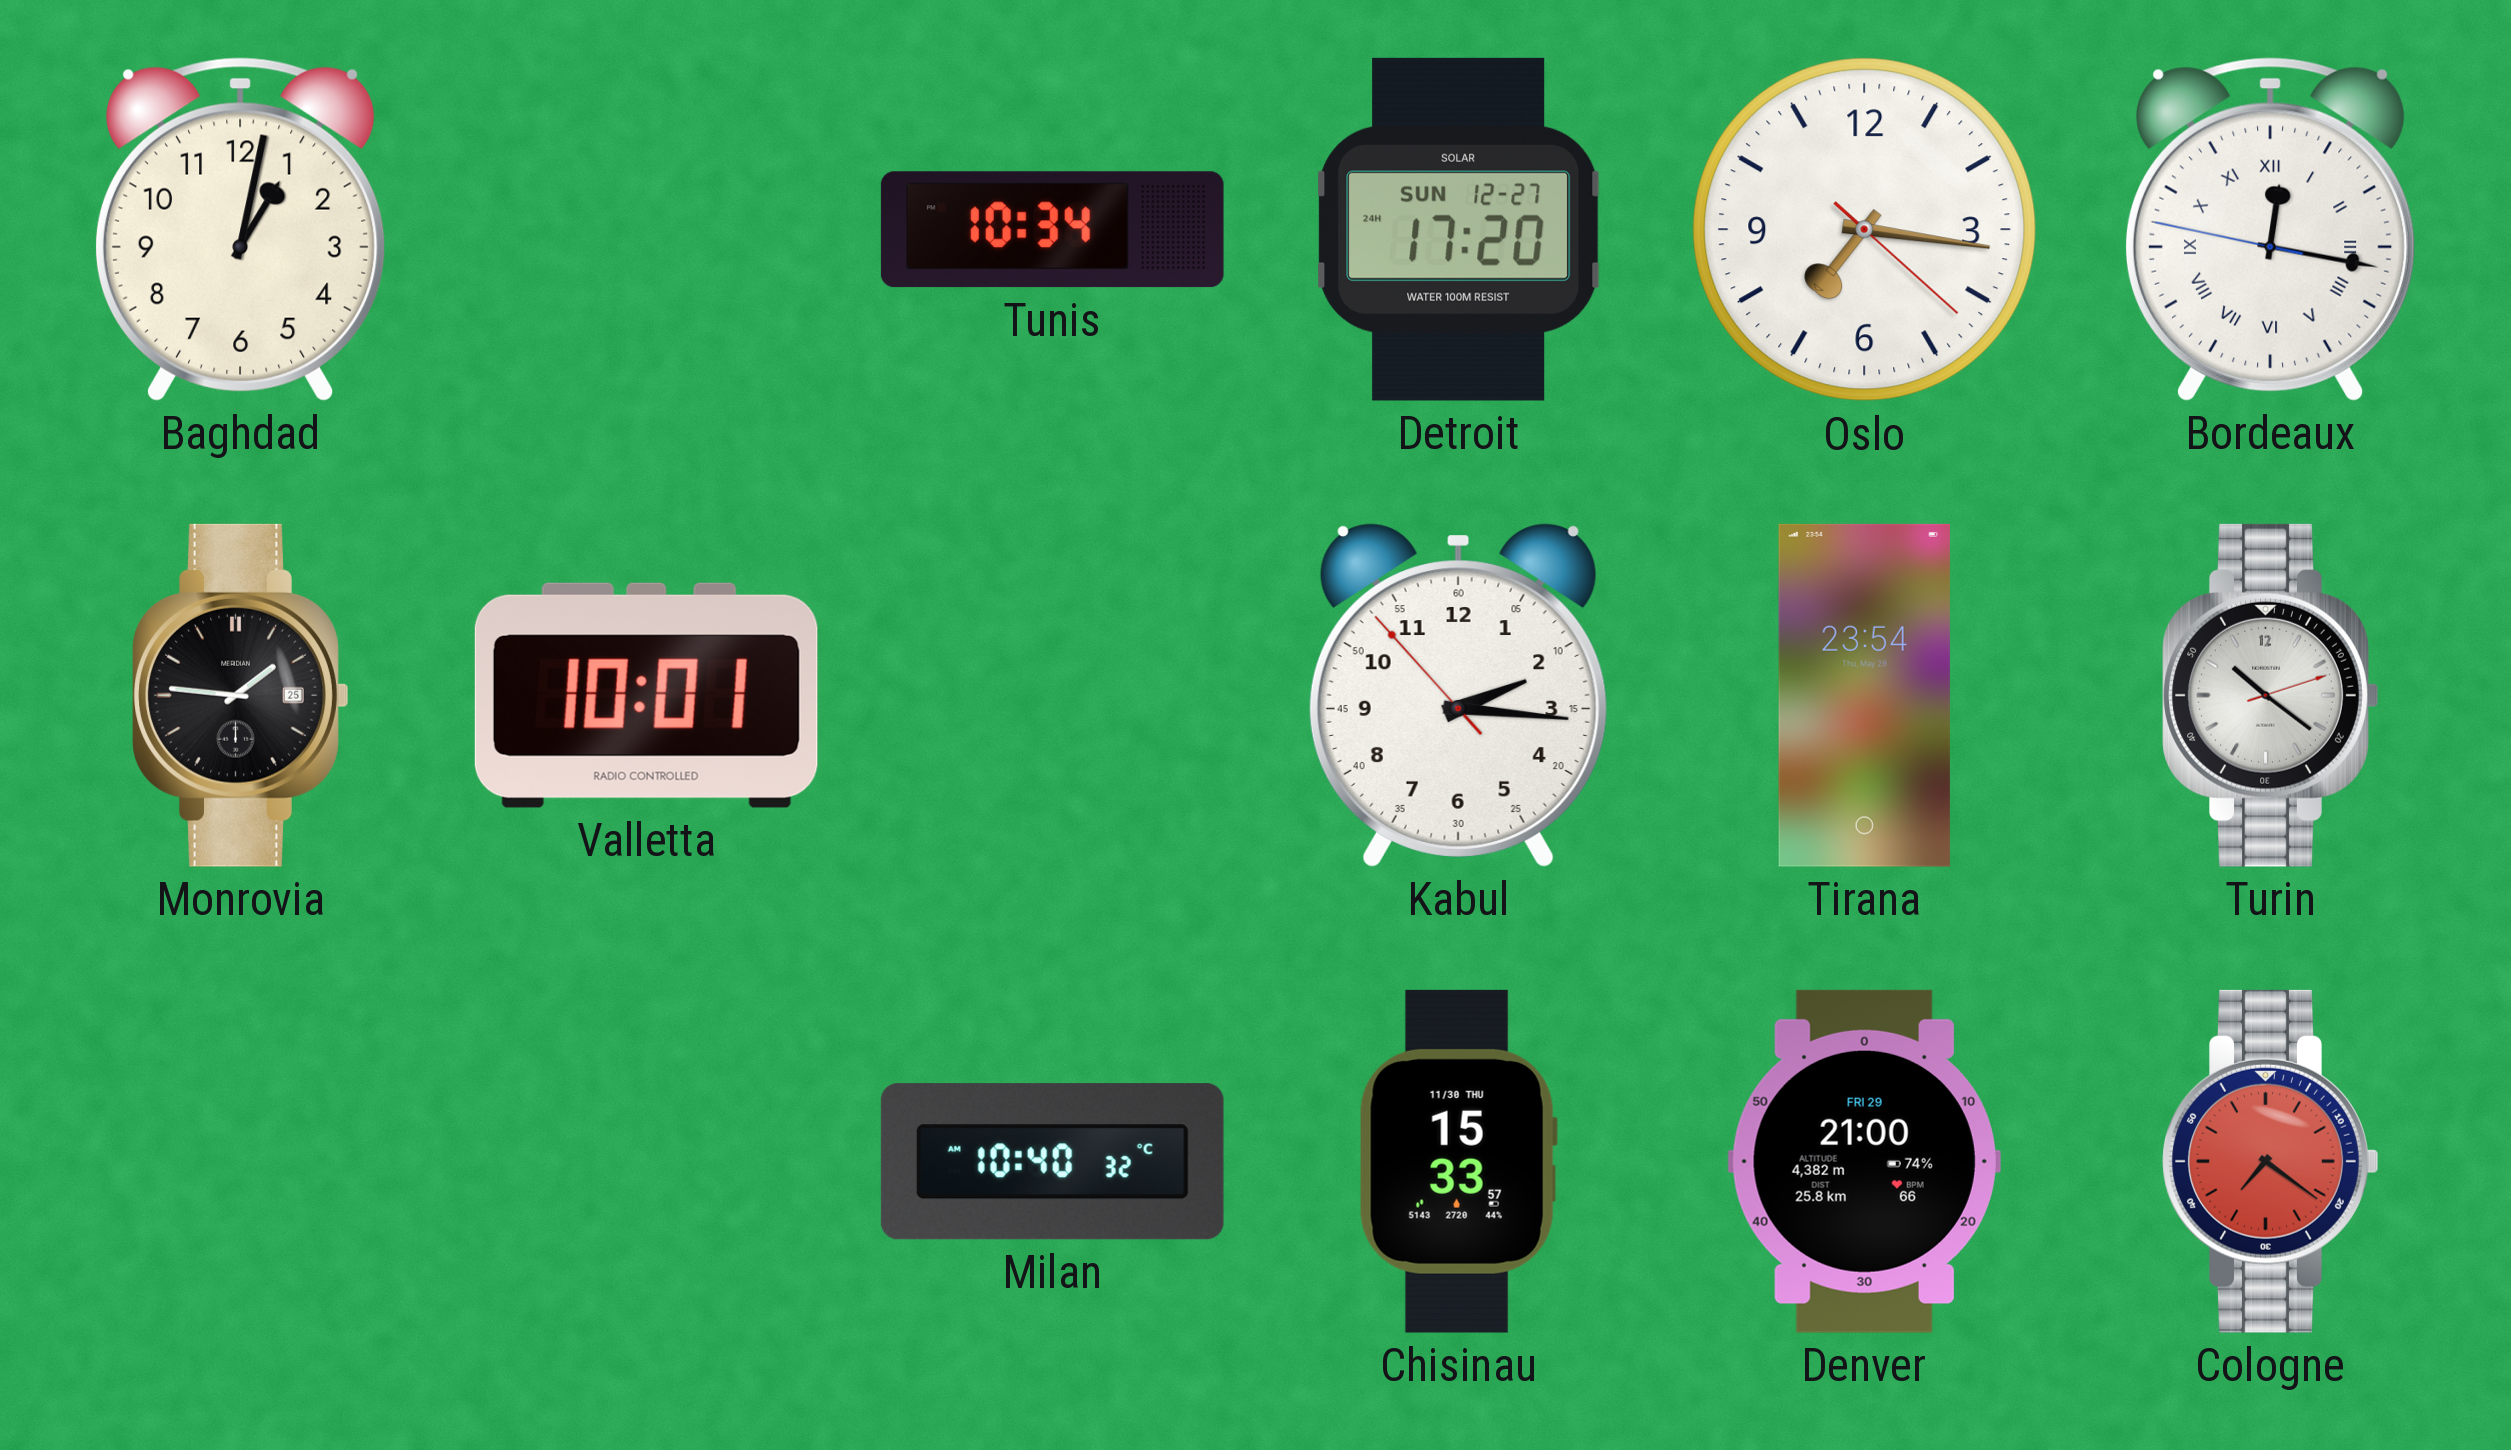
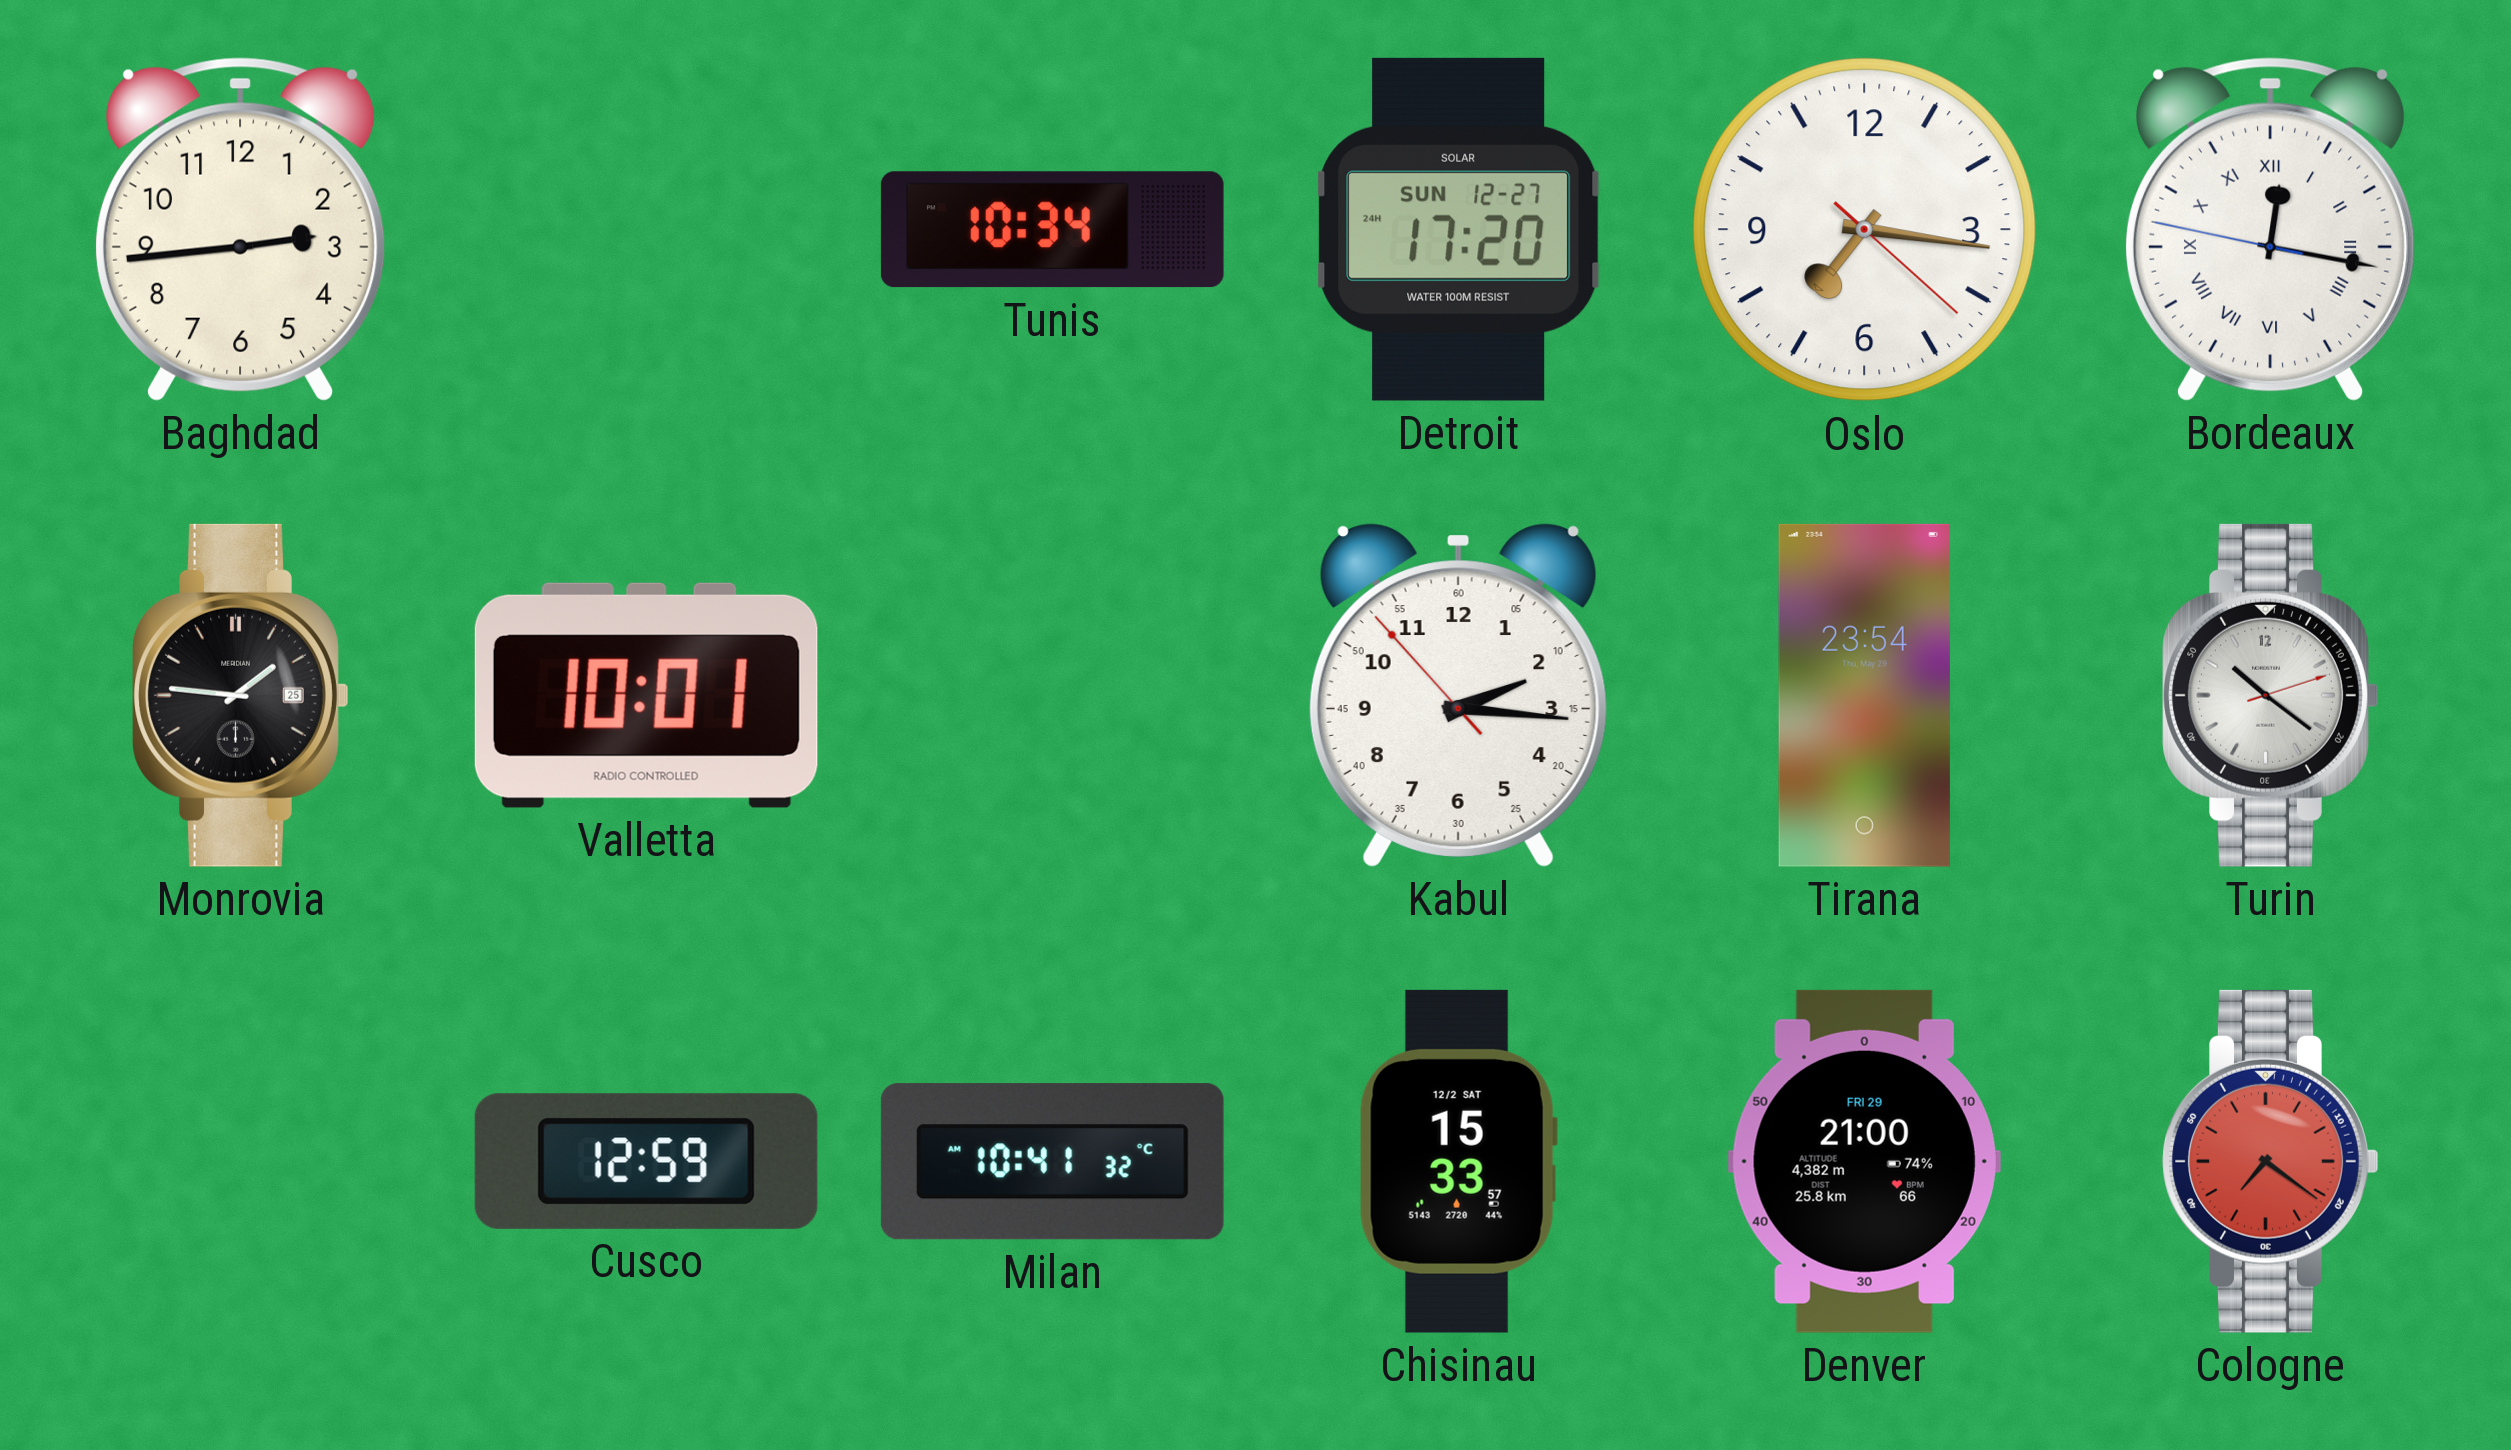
Baghdad: 1:02 -> 2:44 (240, 229)
Cusco: none -> 12:59 (646, 1161)
Milan: 10:40 -> 10:41 (1052, 1162)
Chisinau date: 11/30 THU -> 12/2 SAT (1458, 1161)
